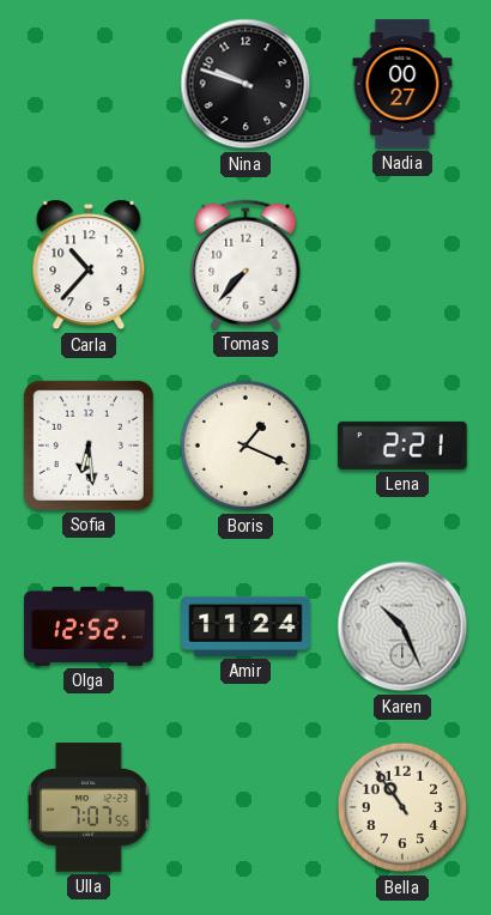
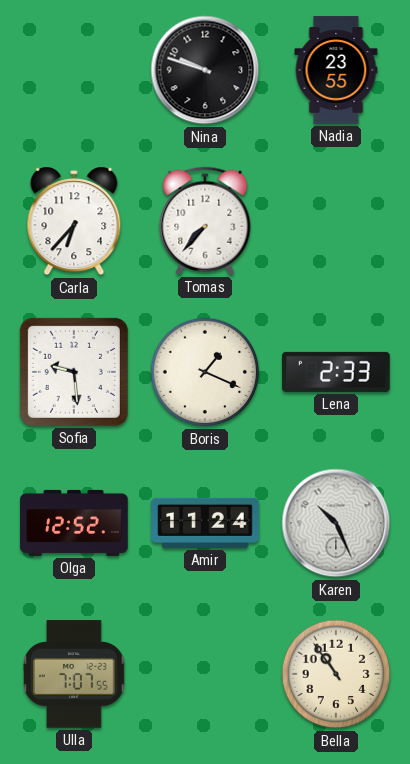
Nadia: 00:27 -> 23:55 (336, 70)
Carla: 10:37 -> 6:37 (74, 221)
Sofia: 6:29 -> 9:29 (74, 372)
Lena: 2:21 -> 2:33 (336, 372)
